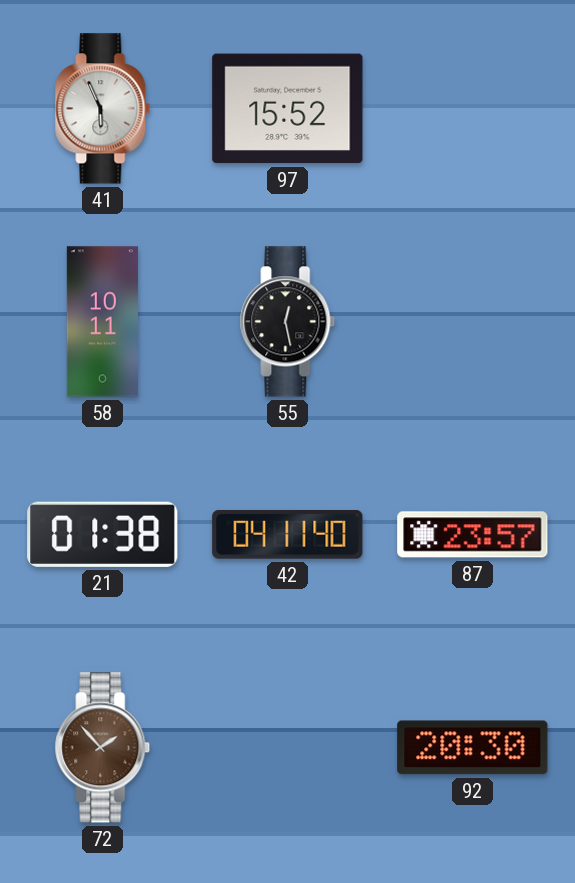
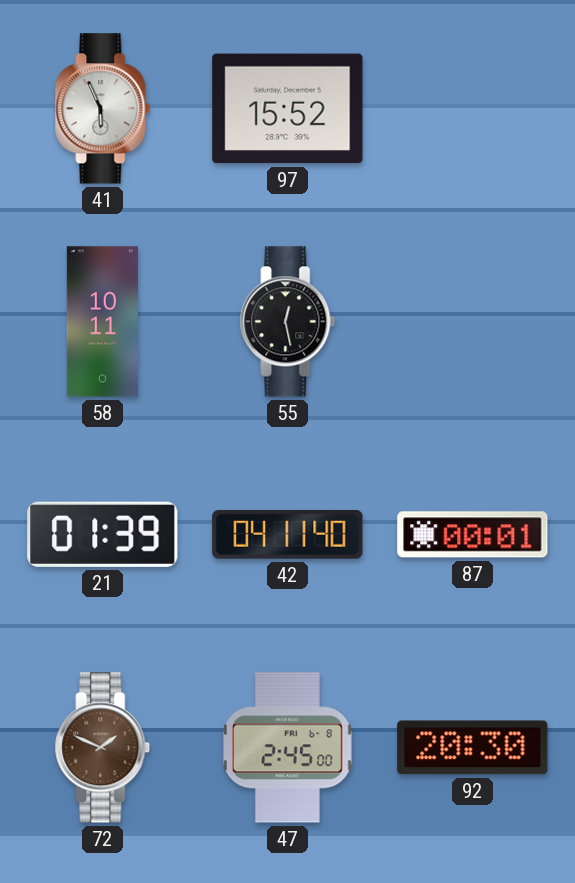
21: 01:38 -> 01:39 (103, 534)
87: 23:57 -> 00:01 (473, 535)
72: 1:53 -> 1:49 (103, 748)
47: none -> 2:45 (287, 748)
